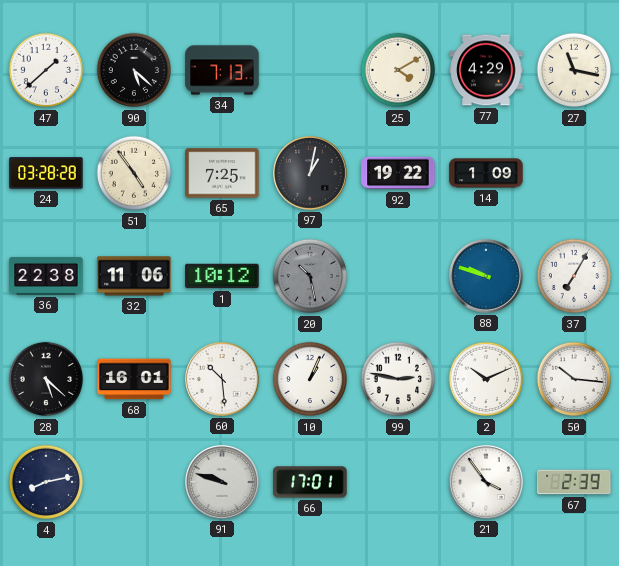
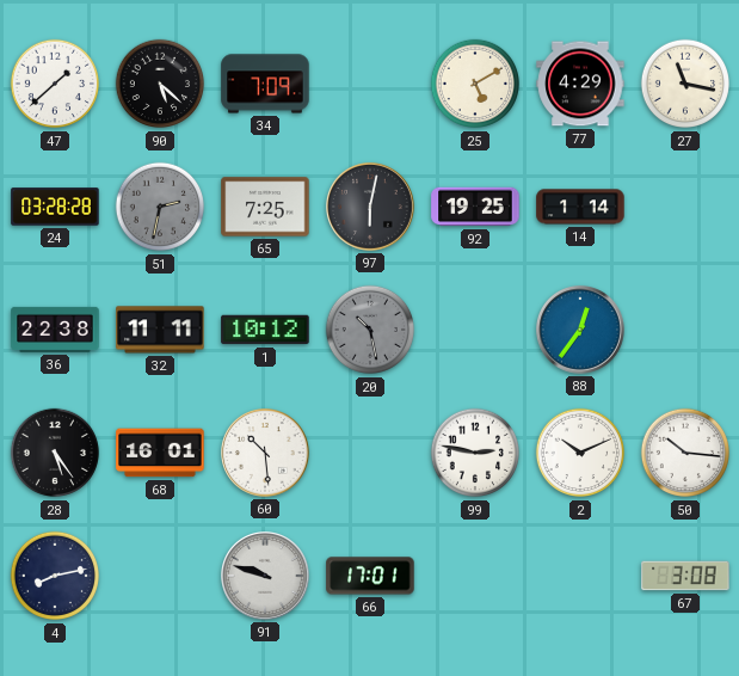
34: 7:13 -> 7:09 (265, 84)
25: 4:10 -> 5:10 (475, 84)
51: 4:54 -> 2:32 (160, 207)
51 dial: cream -> grey (160, 207)
97: 1:02 -> 6:02 (371, 208)
92: 19:22 -> 19:25 (475, 207)
14: 1:09 -> 1:14 (580, 207)
32: 11:06 -> 11:11 (160, 330)
88: 9:48 -> 12:36 (581, 331)
37: 7:05 -> none (574, 276)
28: 5:22 -> 5:24 (55, 453)
10: 1:04 -> none (310, 379)
21: 3:54 -> none (487, 483)
67: 2:39 -> 3:08 (685, 576)
